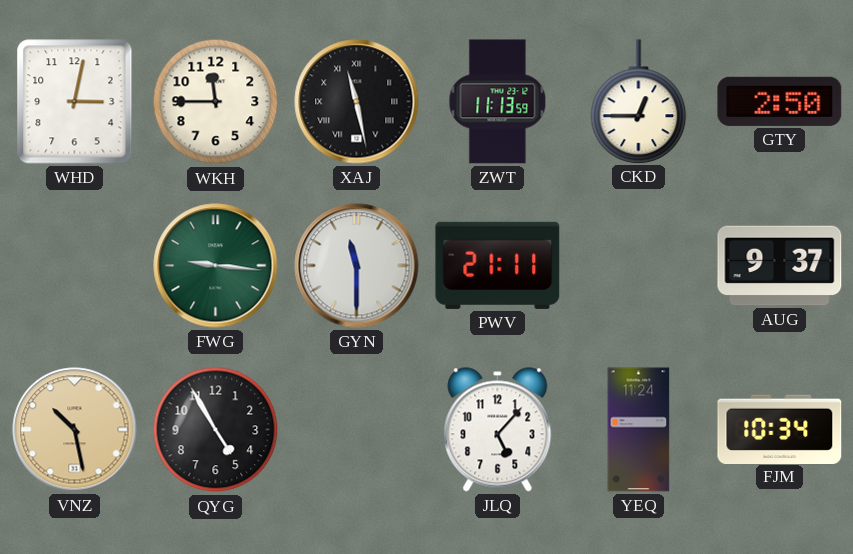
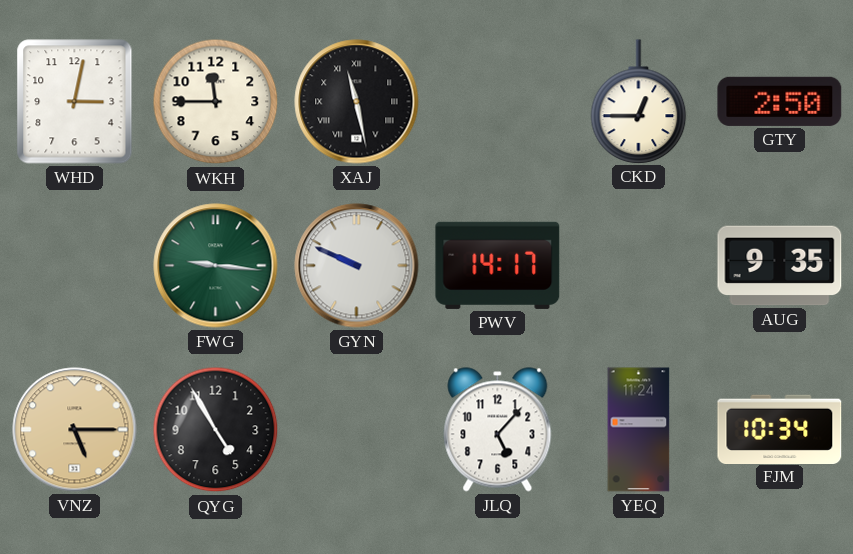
ZWT: 11:13 -> none (498, 102)
GYN: 11:30 -> 9:49 (357, 266)
PWV: 21:11 -> 14:17 (498, 265)
AUG: 9:37 -> 9:35 (780, 266)
VNZ: 10:28 -> 5:15 (75, 430)
